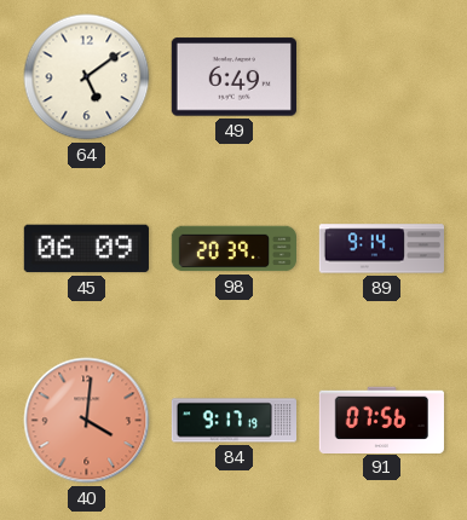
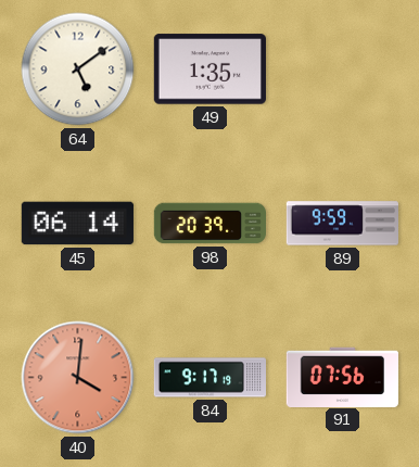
49: 6:49 -> 1:35 (210, 70)
45: 06:09 -> 06:14 (77, 224)
89: 9:14 -> 9:59 (342, 224)
